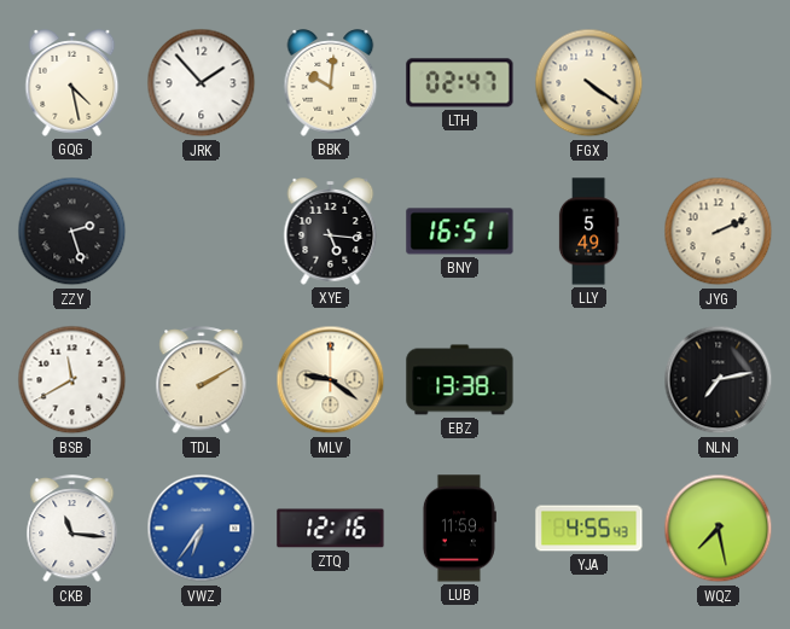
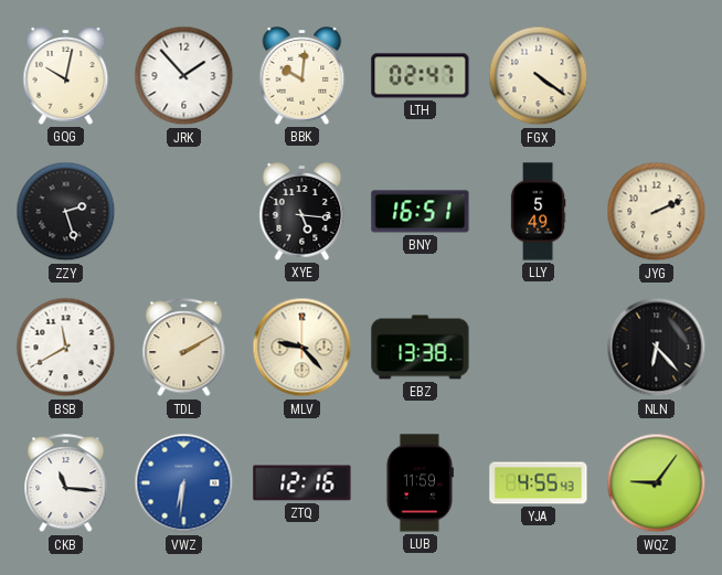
GQG: 4:28 -> 10:02 (66, 76)
MLV: 9:21 -> 9:23 (302, 348)
NLN: 7:13 -> 6:23 (657, 348)
VWZ: 6:36 -> 6:31 (184, 483)
WQZ: 7:28 -> 9:06 (657, 483)
